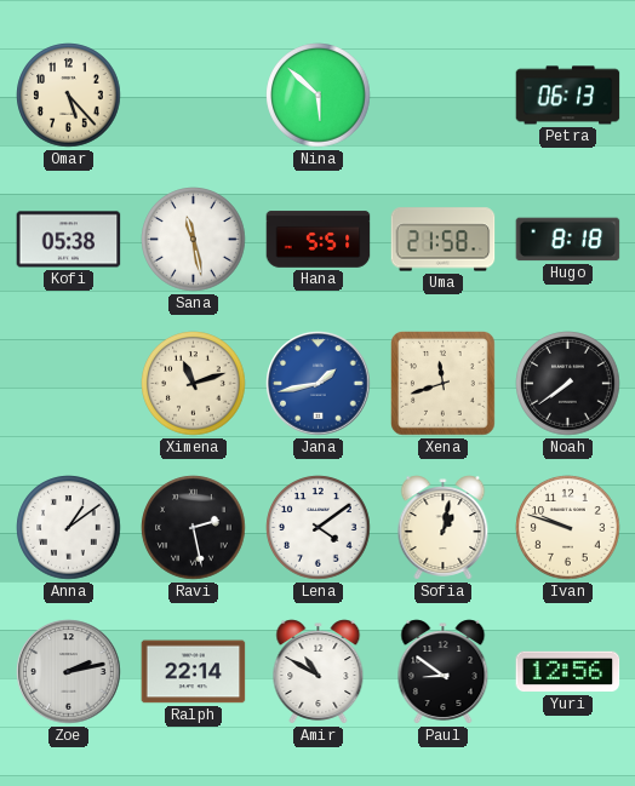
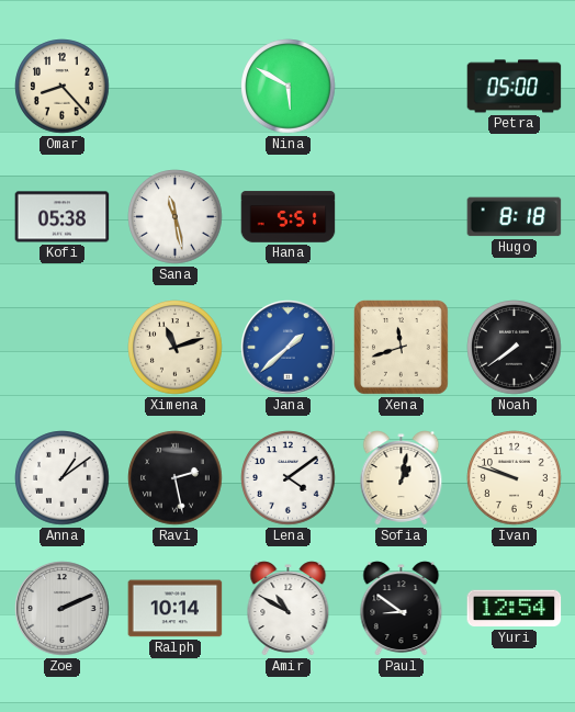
Omar: 5:23 -> 8:23 (63, 87)
Nina: 5:52 -> 5:50 (289, 87)
Petra: 06:13 -> 05:00 (515, 87)
Uma: 21:58 -> none (444, 240)
Jana: 1:43 -> 1:38 (289, 348)
Zoe: 2:13 -> 2:11 (63, 609)
Ralph: 22:14 -> 10:14 (176, 609)
Yuri: 12:56 -> 12:54 (515, 609)
